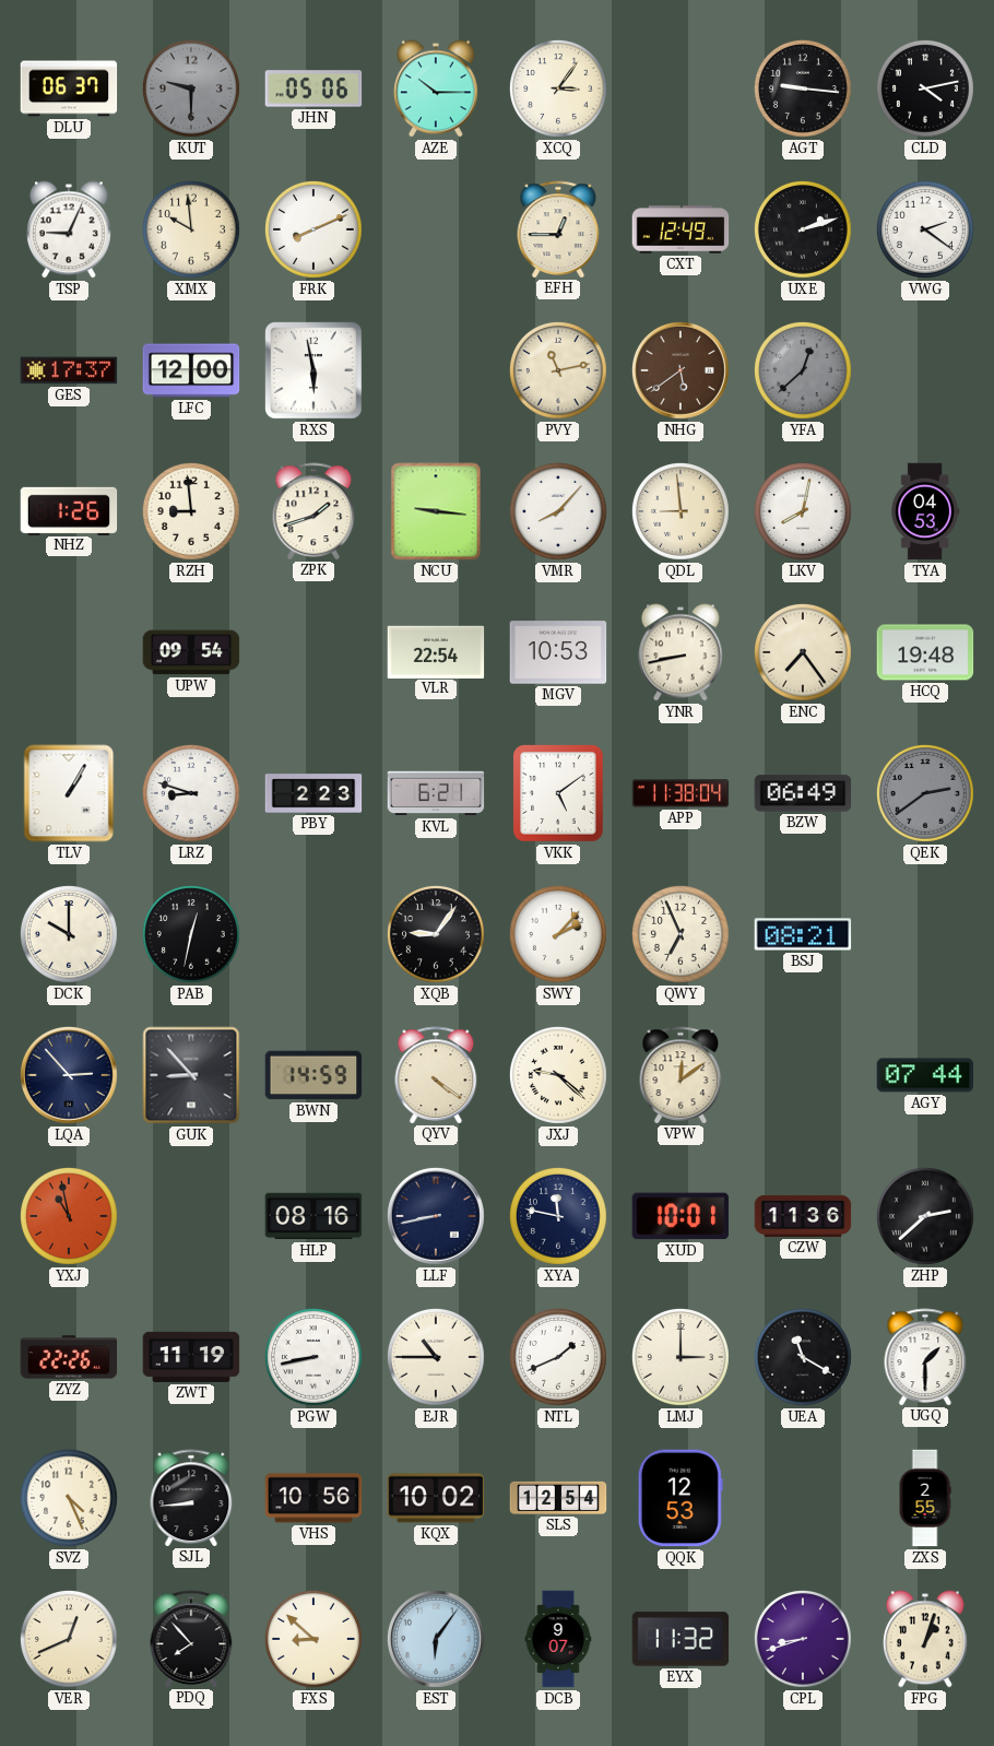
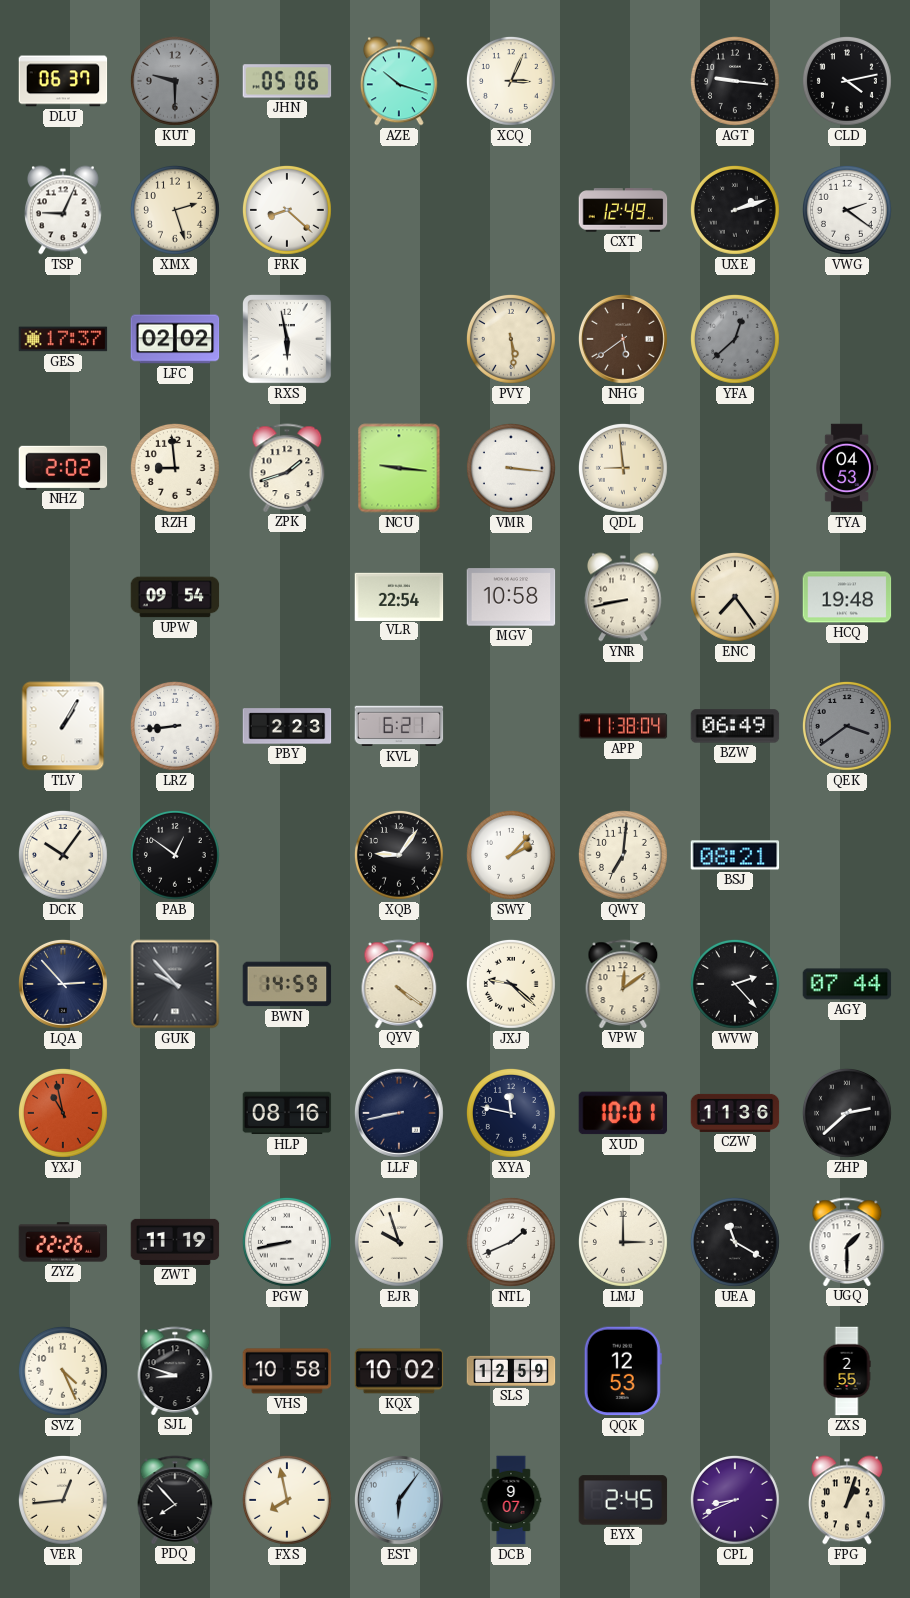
AZE: 10:15 -> 10:18 (400, 81)
XCQ: 3:06 -> 3:04 (511, 81)
XMX: 9:59 -> 2:27 (175, 210)
FRK: 8:11 -> 8:22 (287, 210)
EFH: 12:45 -> none (558, 229)
LFC: 12:00 -> 02:02 (175, 339)
PVY: 11:13 -> 5:29 (511, 339)
NHZ: 1:26 -> 2:02 (63, 467)
VMR: 8:07 -> 3:16 (511, 468)
LKV: 8:02 -> none (803, 511)
MGV: 10:53 -> 10:58 (511, 597)
LRZ: 8:48 -> 8:44 (175, 726)
VKK: 5:09 -> none (559, 794)
QEK: 2:39 -> 3:39 (847, 726)
DCK: 10:00 -> 10:06 (63, 855)
PAB: 12:32 -> 12:51 (175, 855)
QWY: 6:56 -> 7:01 (623, 855)
GUK: 8:53 -> 9:53 (175, 984)
WVW: none -> 2:23 (735, 984)
EJR: 10:45 -> 9:57 (399, 1242)
SJL: 8:44 -> 8:48 (175, 1371)
VHS: 10:56 -> 10:58 (287, 1371)
SLS: 12:54 -> 12:59 (511, 1371)
VER: 12:41 -> 12:44 (63, 1500)
FXS: 8:52 -> 7:58 (287, 1500)
EYX: 11:32 -> 2:45 (623, 1500)
CPL: 8:42 -> 8:41 (735, 1500)
